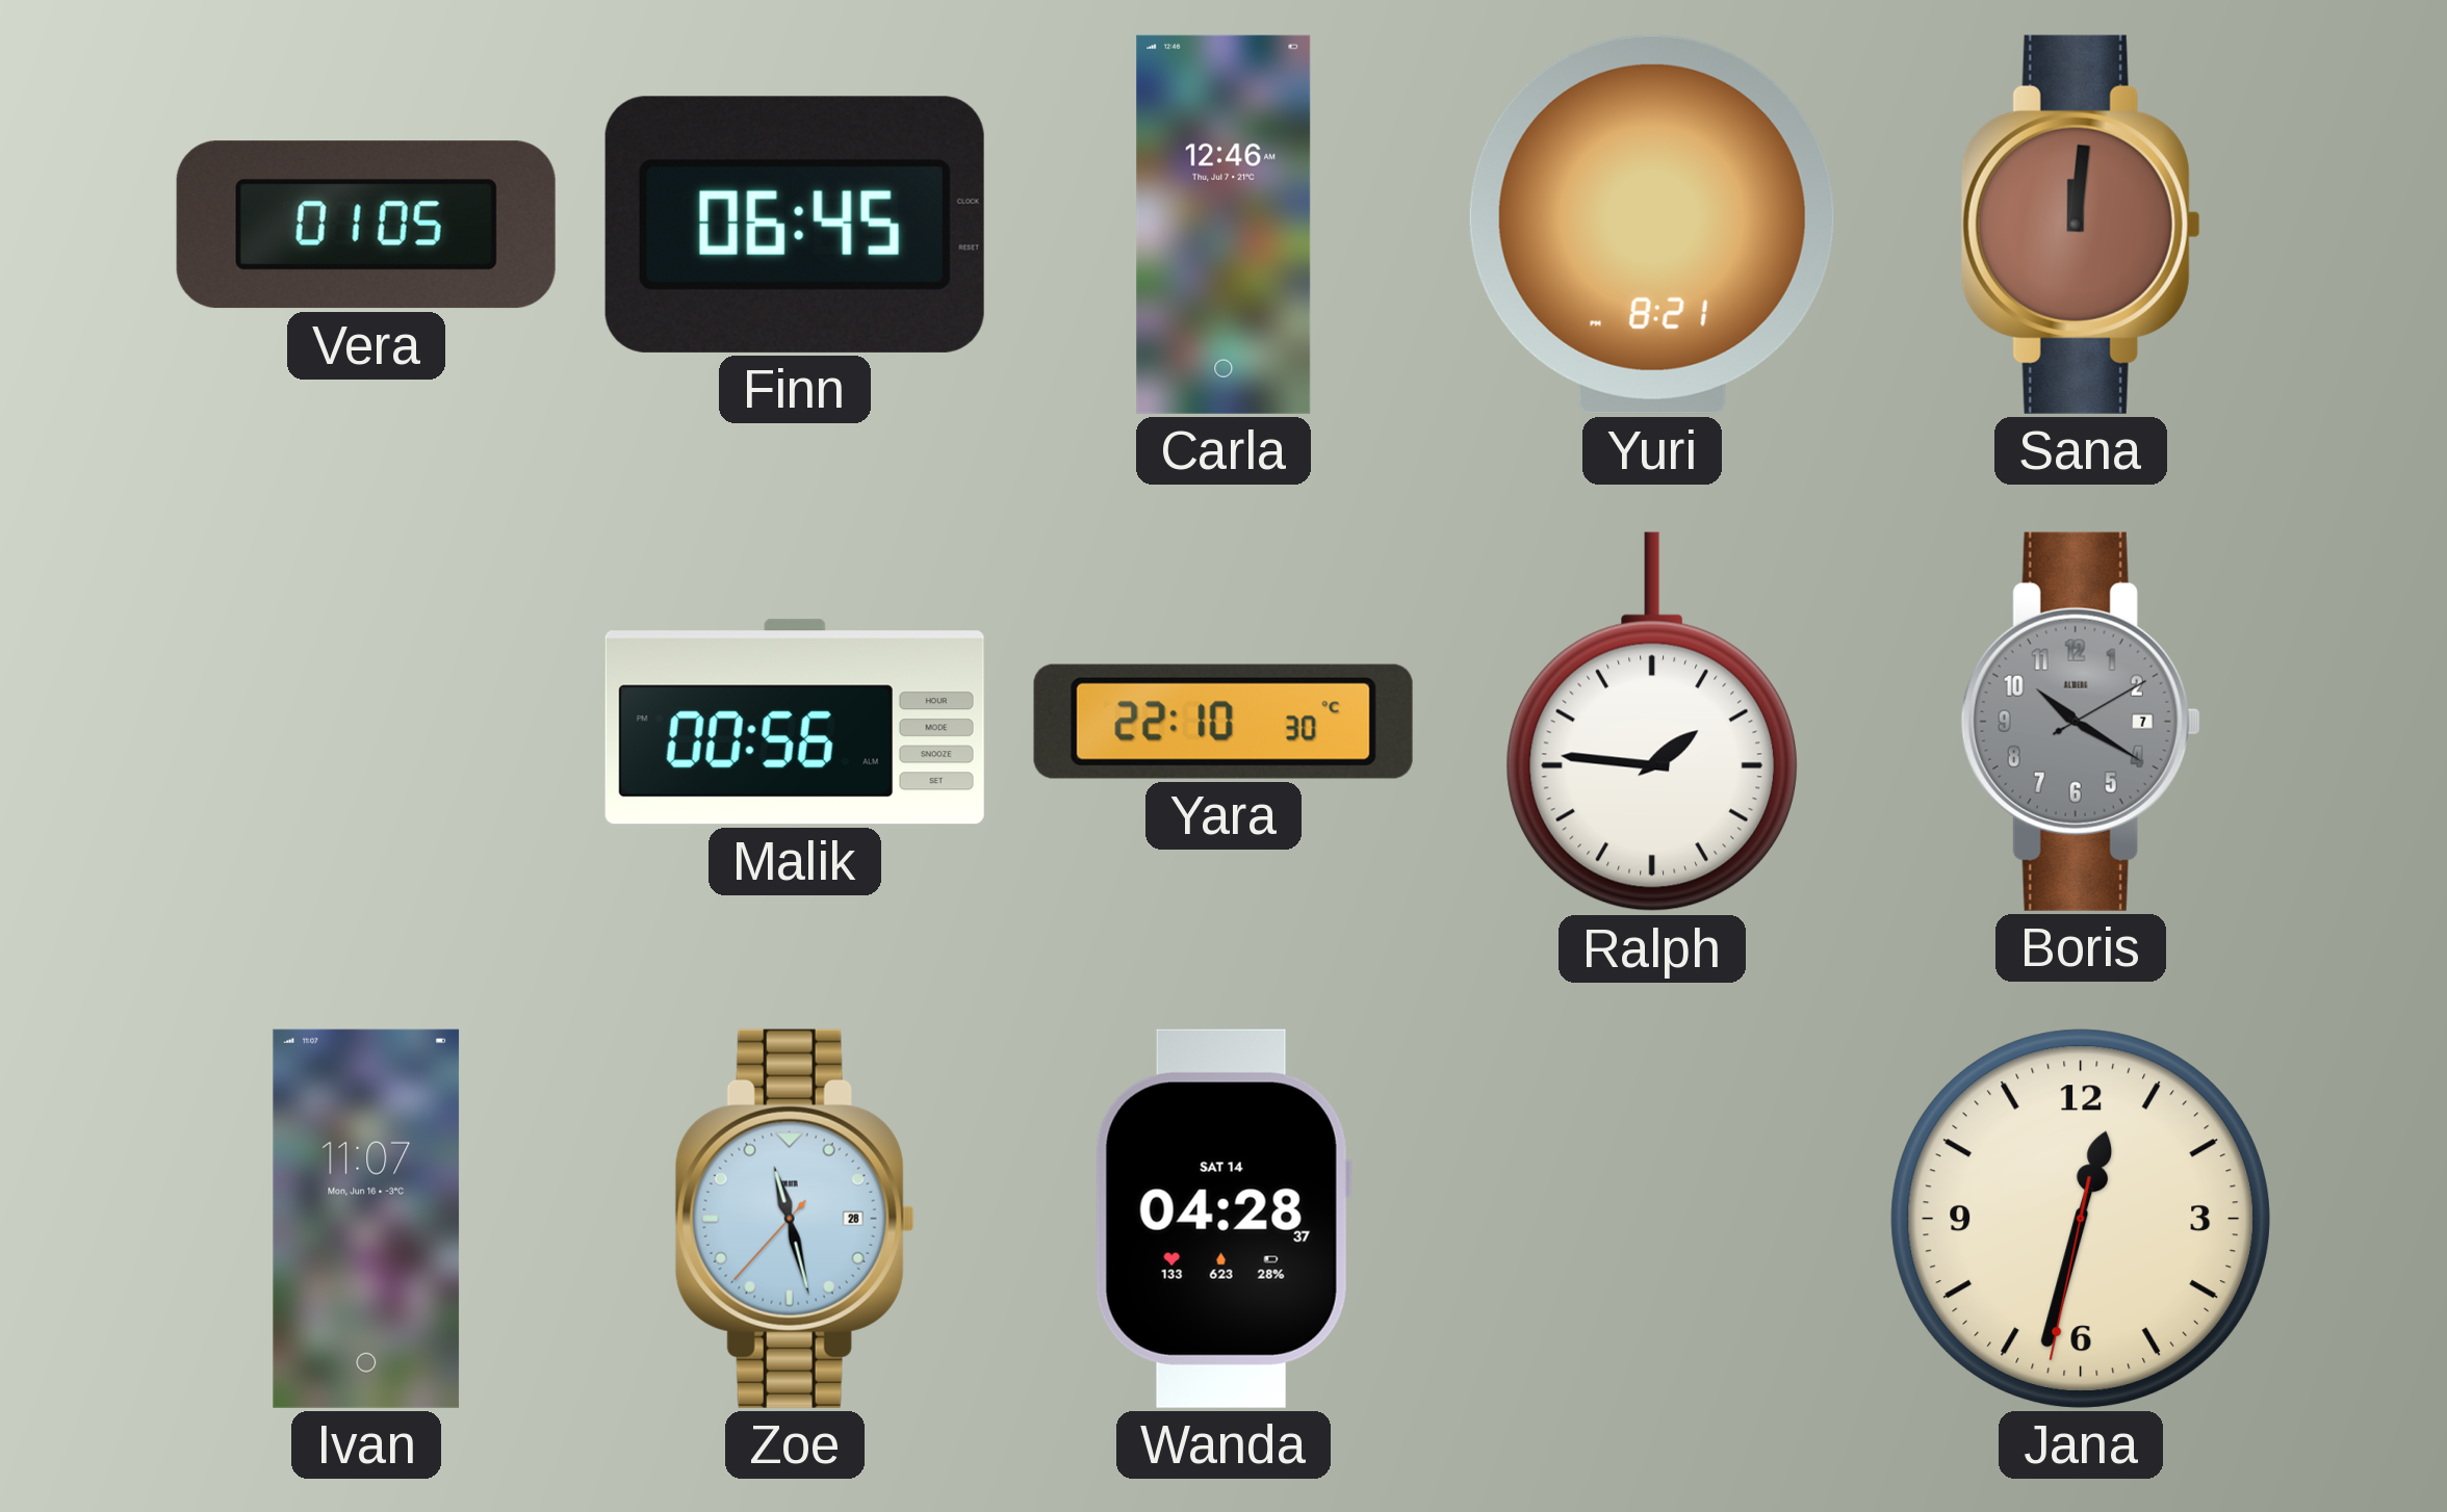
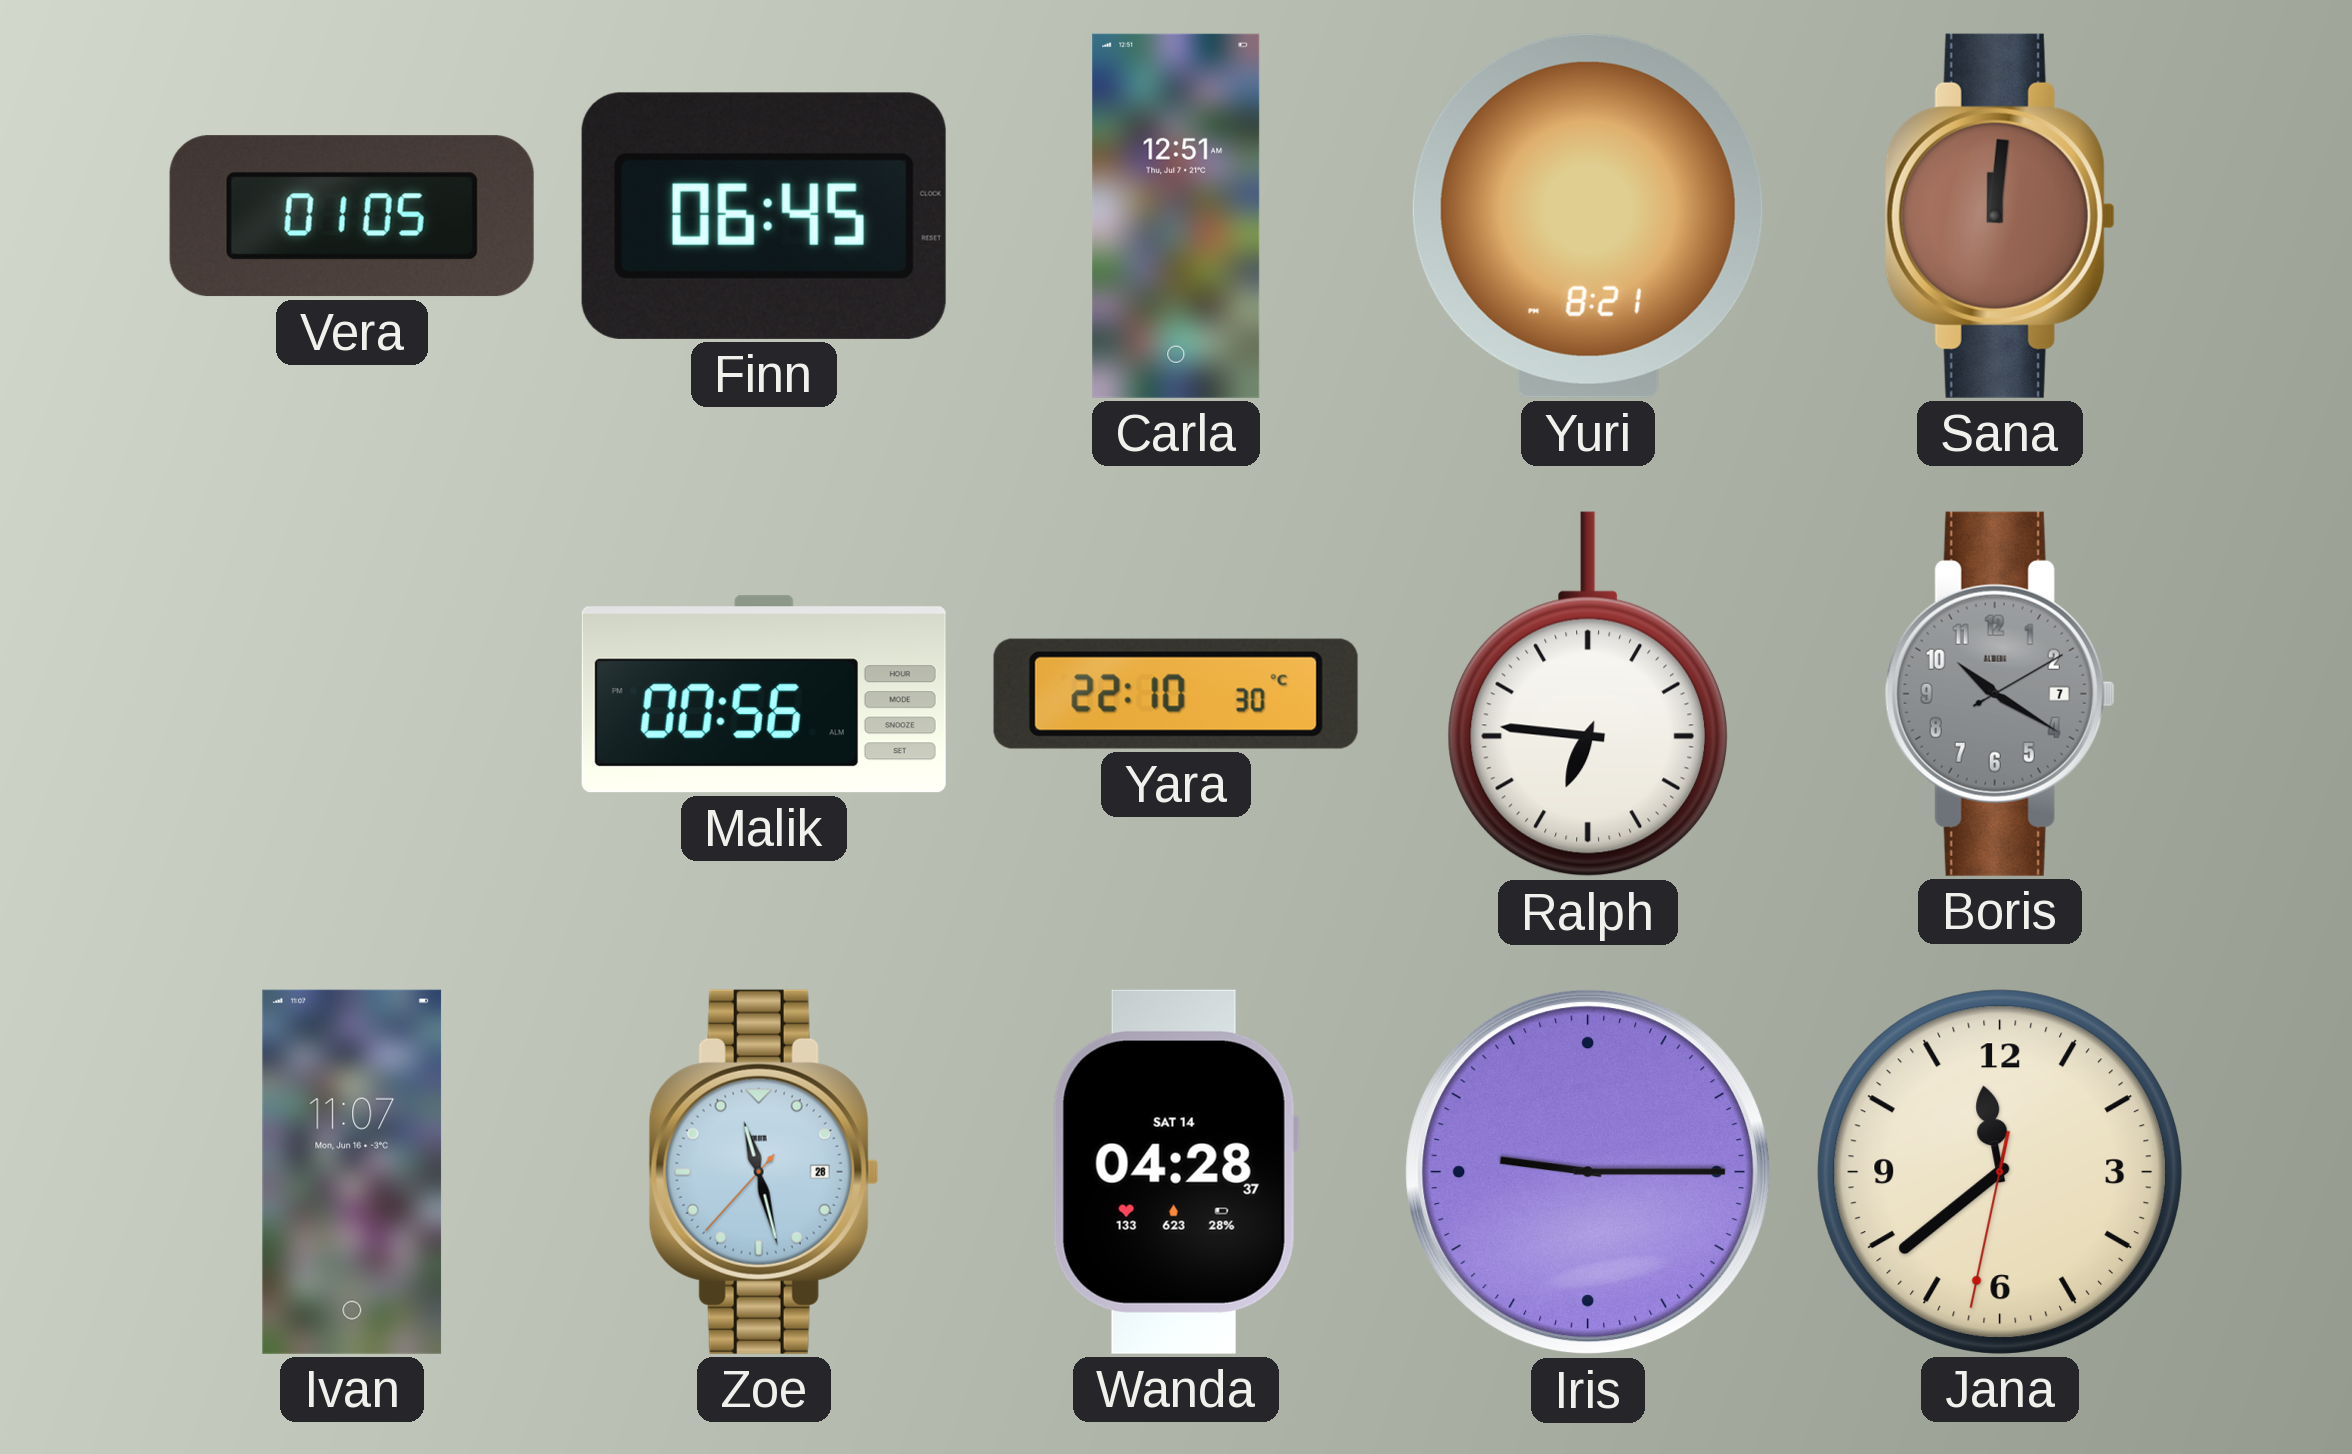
Carla: 12:46 -> 12:51 (1176, 216)
Ralph: 1:46 -> 6:46 (1587, 694)
Iris: none -> 9:15 (1588, 1172)
Jana: 12:32 -> 11:38 (2000, 1172)
